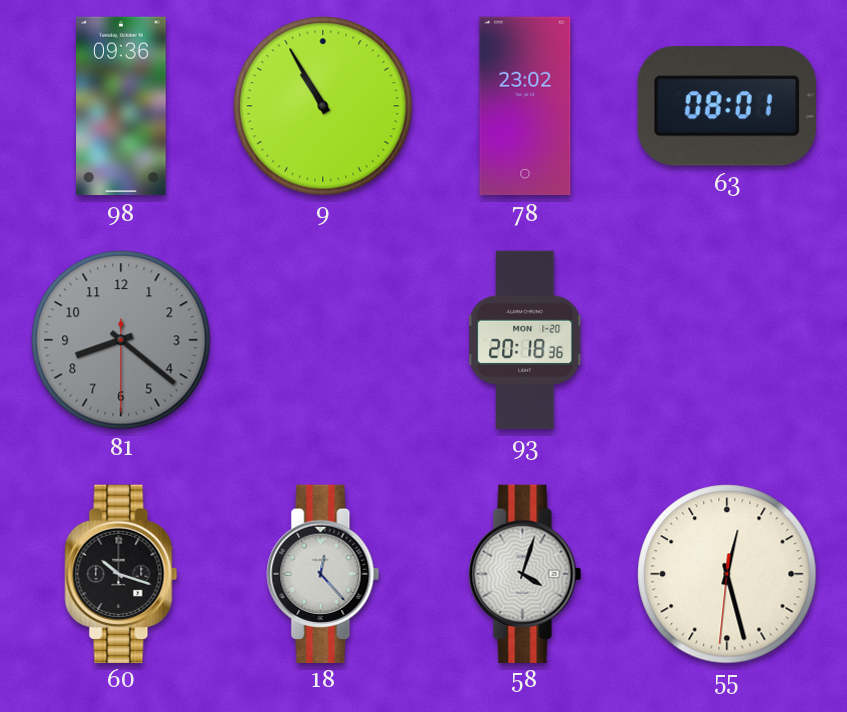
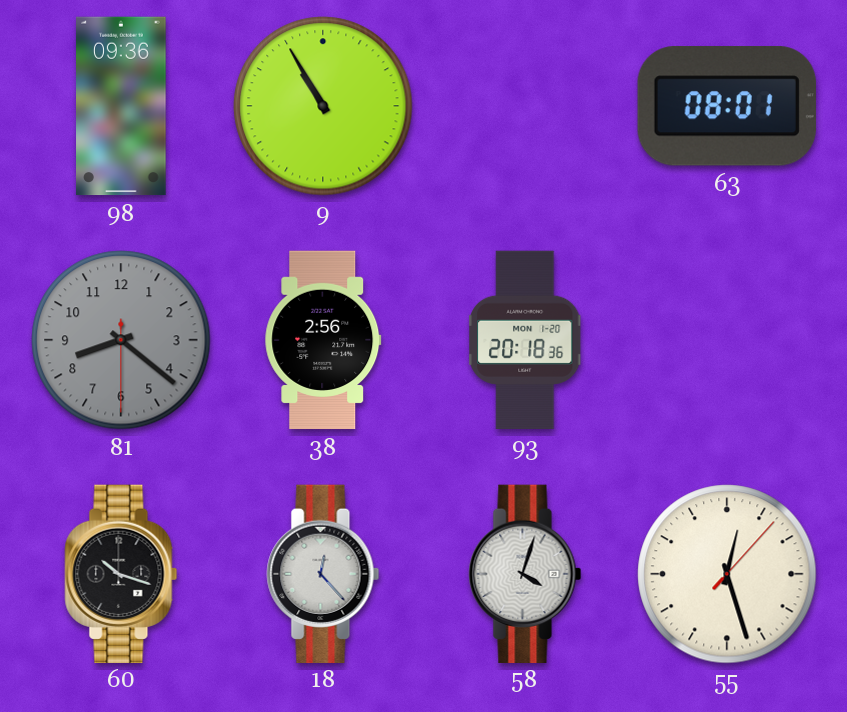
78: 23:02 -> none (525, 106)
38: none -> 2:56 (323, 340)
55: 12:27:31 -> 12:27:07 (727, 574)
